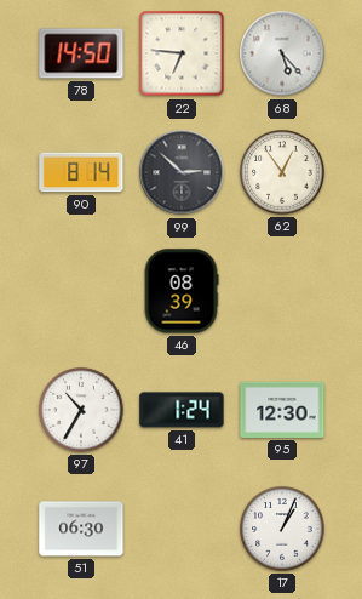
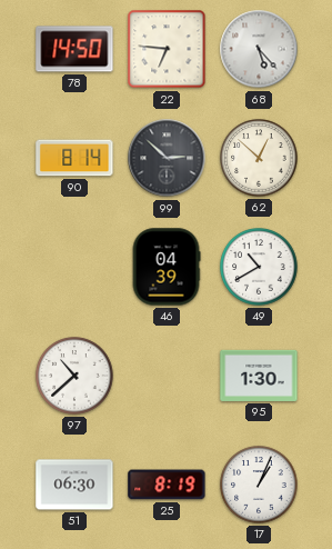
62: 12:54 -> 12:52 (259, 158)
46: 08:39 -> 04:39 (167, 267)
49: none -> 10:40 (259, 267)
97: 10:35 -> 10:38 (74, 376)
41: 1:24 -> none (182, 410)
95: 12:30 -> 1:30 (259, 376)
25: none -> 8:19 (167, 485)
